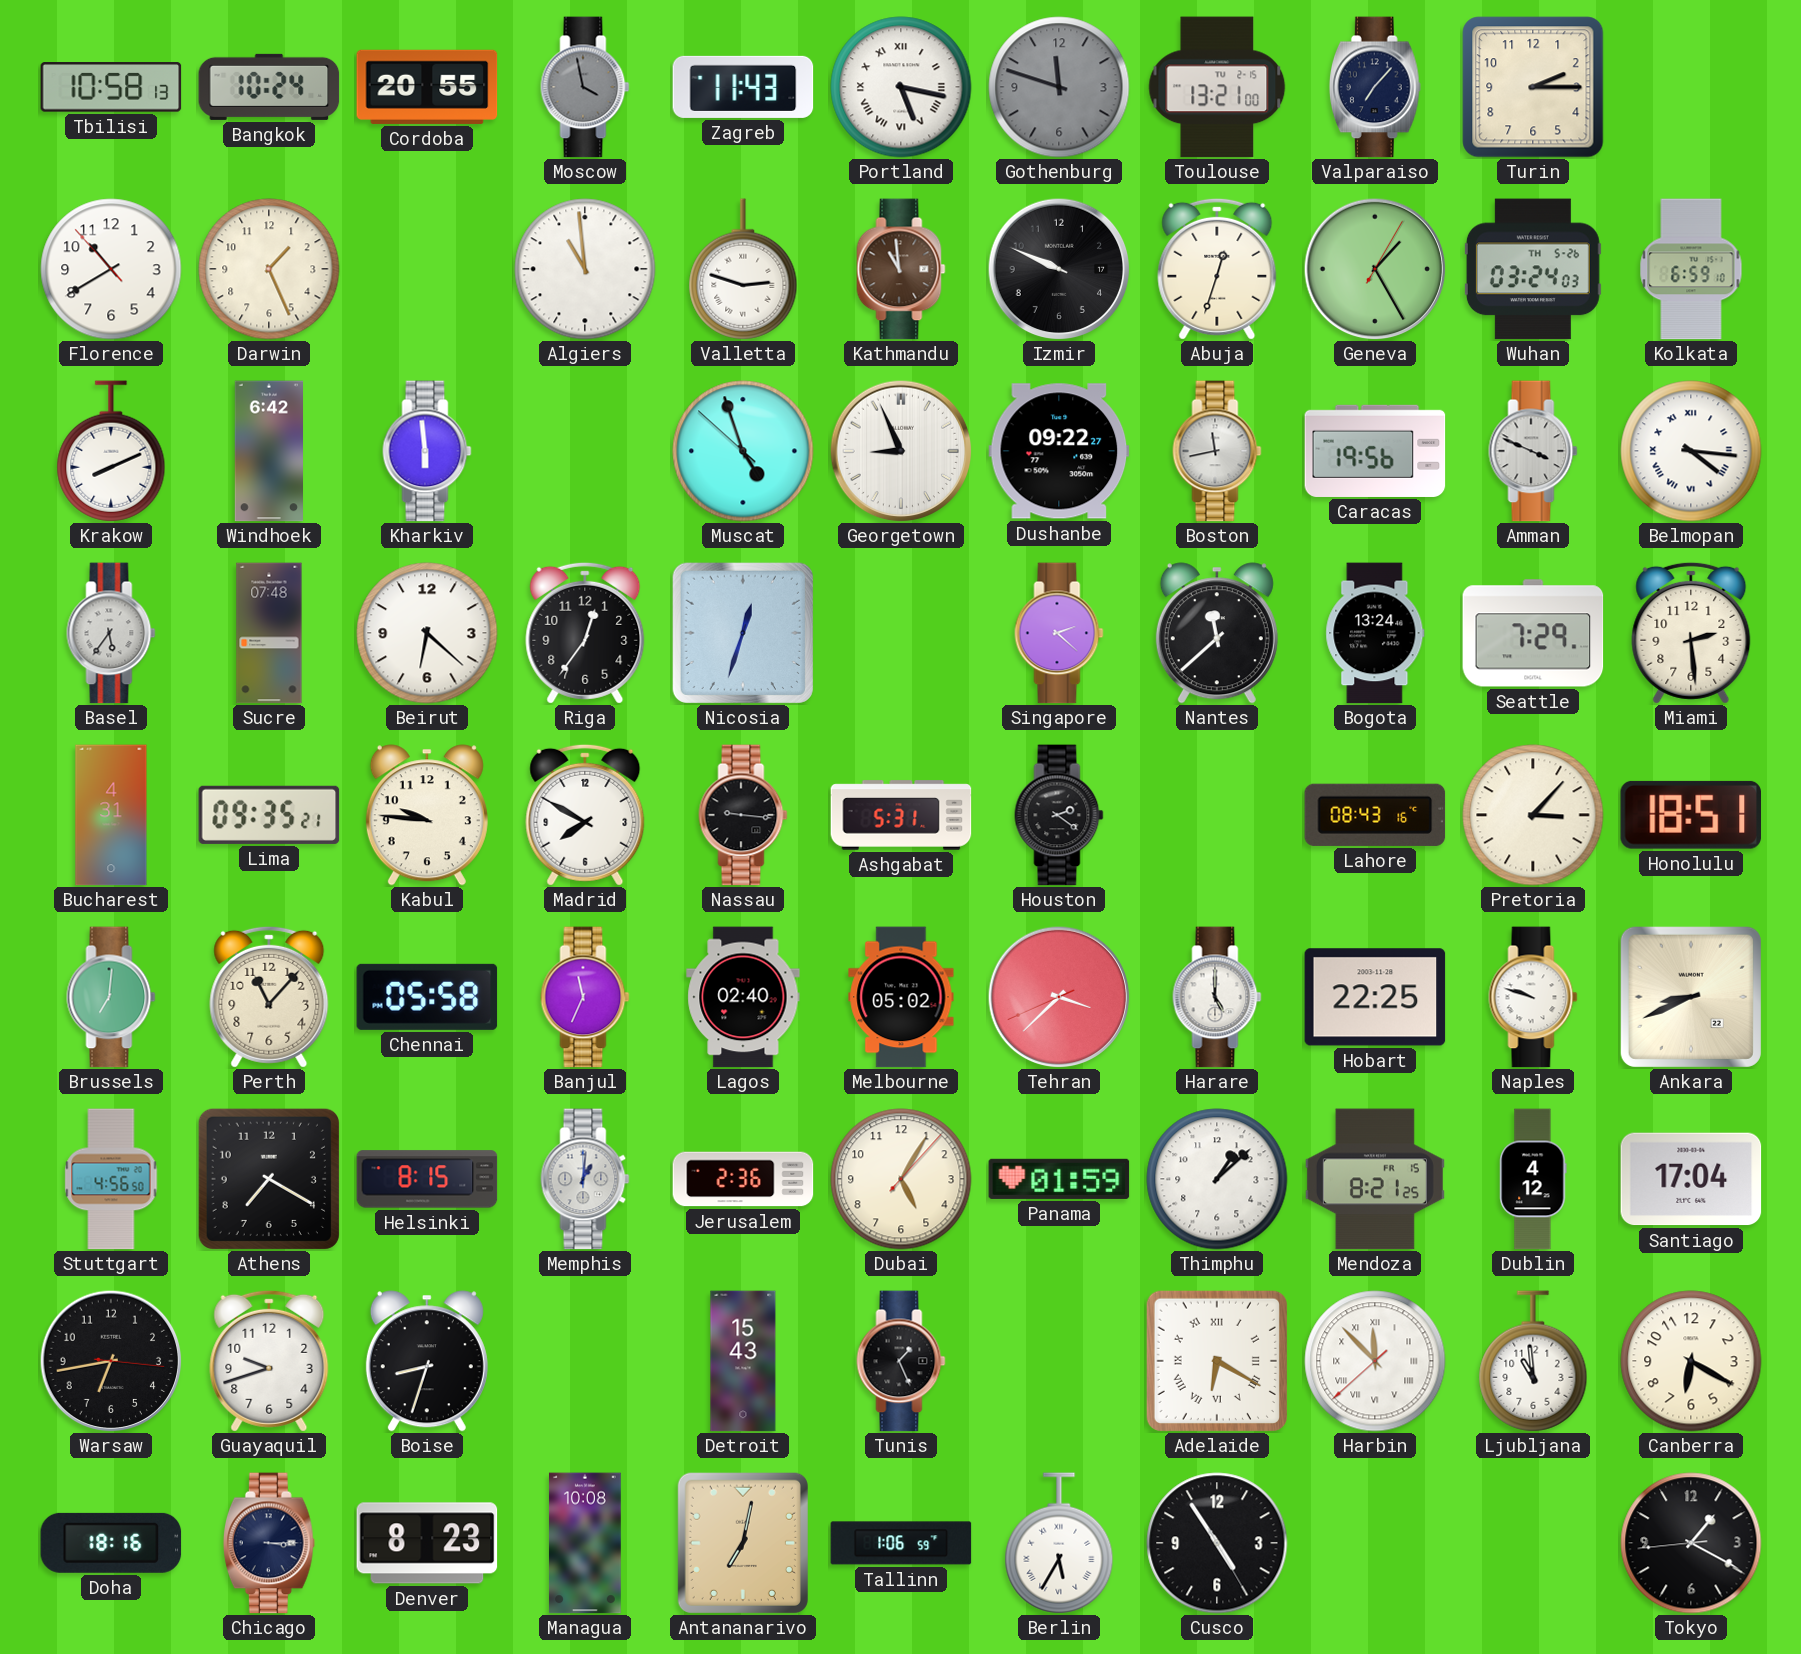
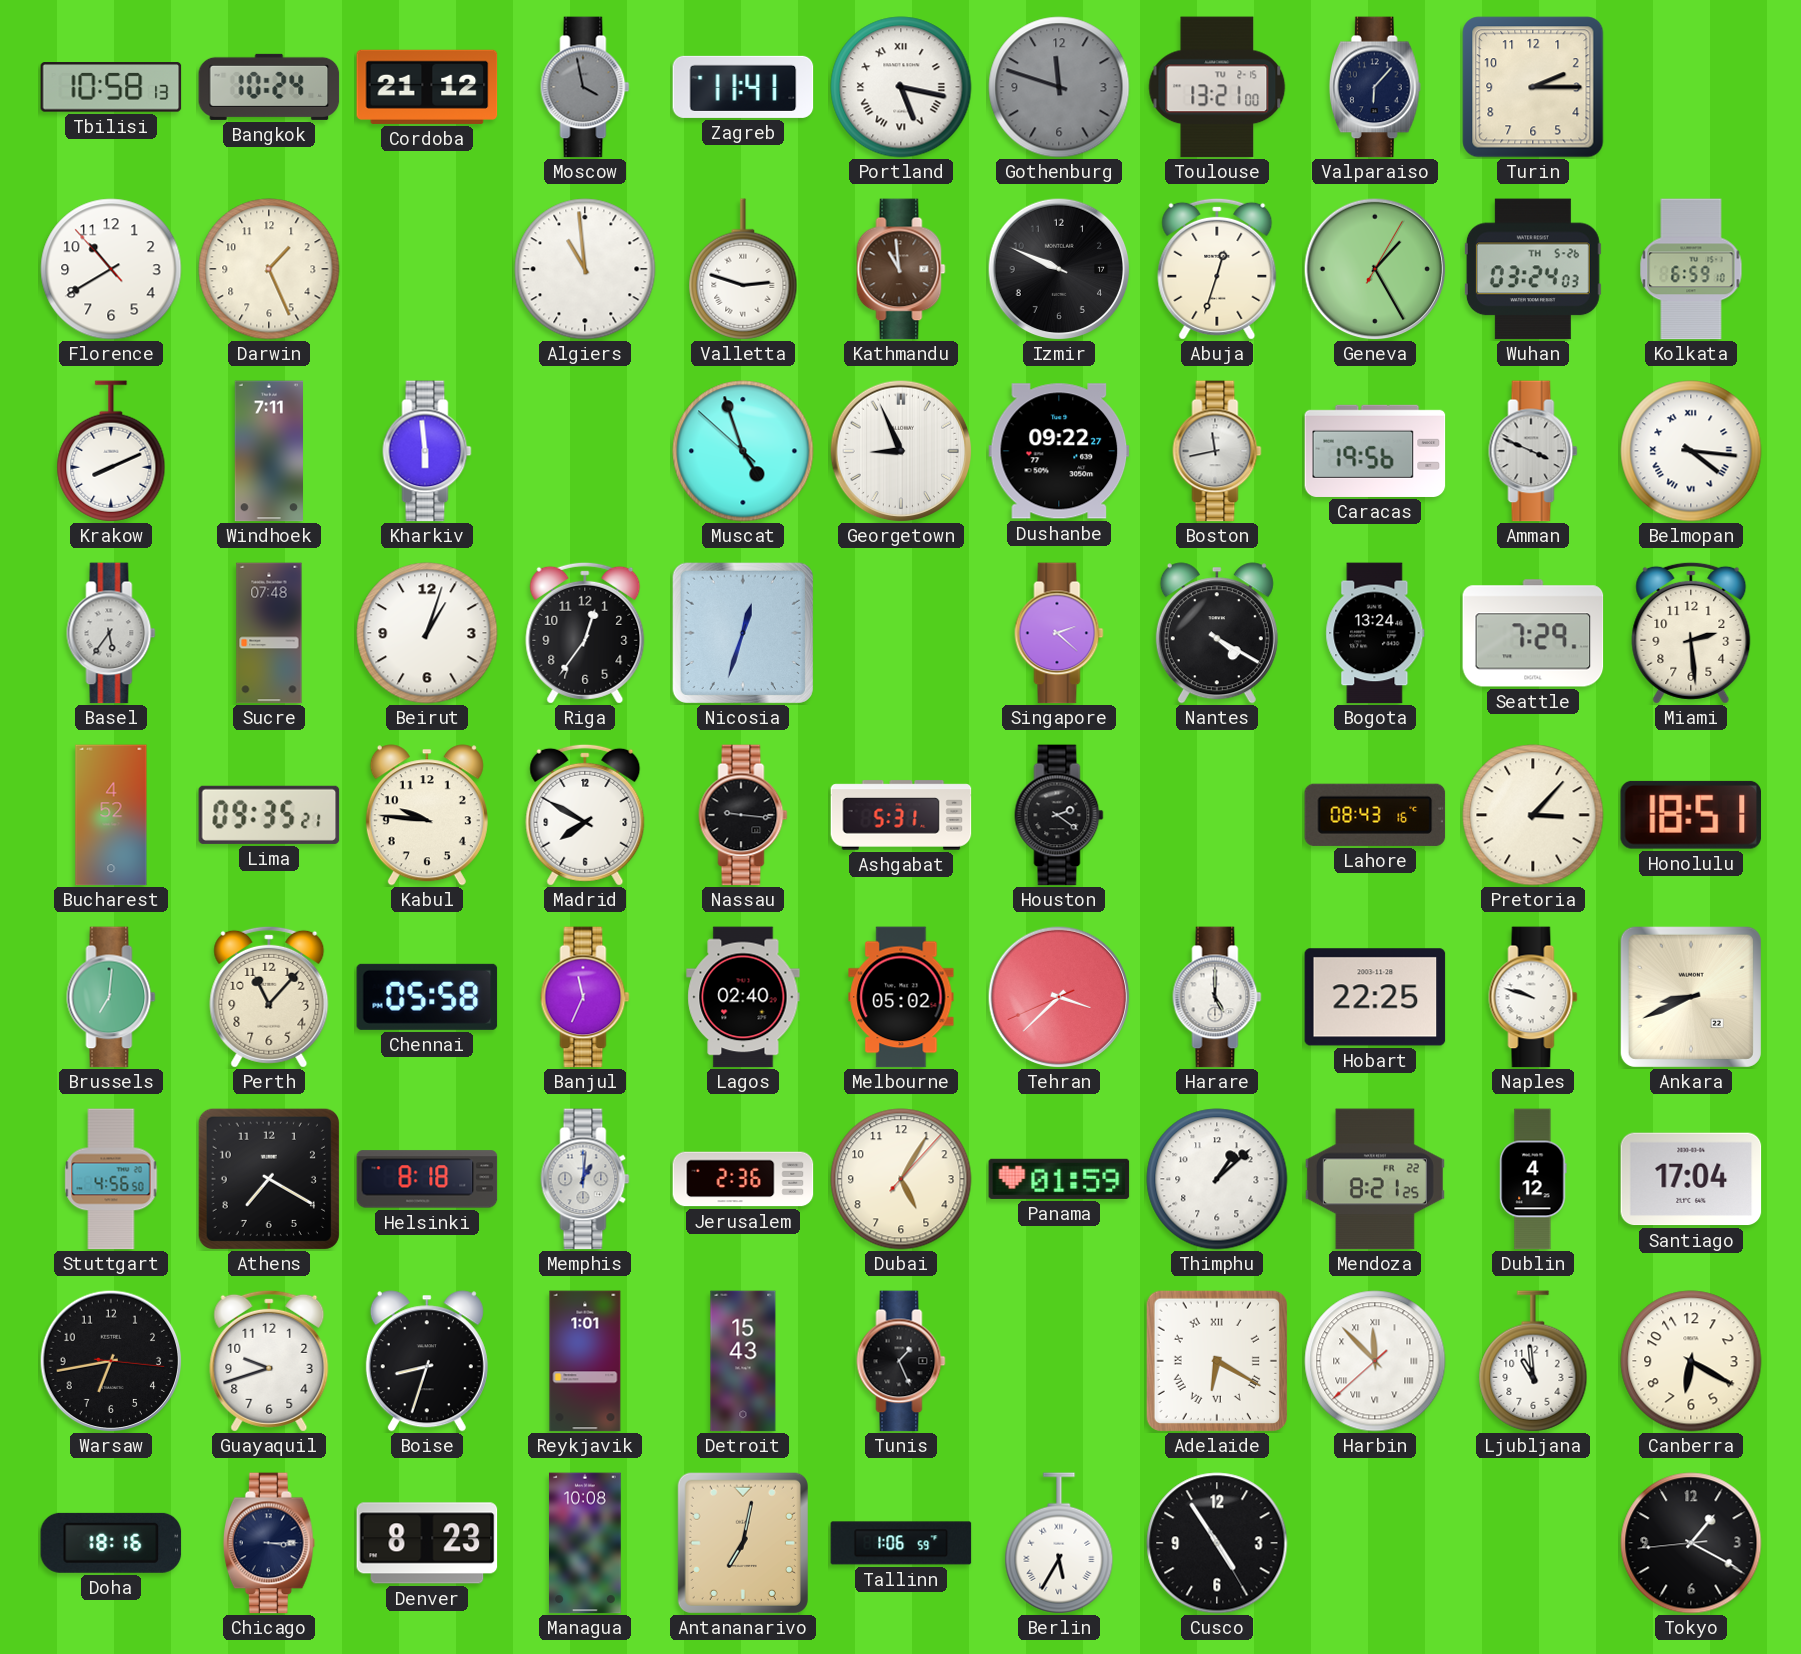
Cordoba: 20:55 -> 21:12 (427, 87)
Zagreb: 11:43 -> 11:41 (743, 87)
Valparaiso: 7:07 -> 6:07 (1375, 87)
Windhoek: 6:42 -> 7:11 (268, 451)
Beirut: 6:22 -> 1:03 (427, 633)
Nantes: 11:38 -> 4:20 (1217, 633)
Bucharest: 4:31 -> 4:52 (111, 815)
Helsinki: 8:15 -> 8:18 (427, 1179)
Mendoza date: FR 15 -> FR 22 (1375, 1179)
Reykjavik: none -> 1:01 (585, 1361)
